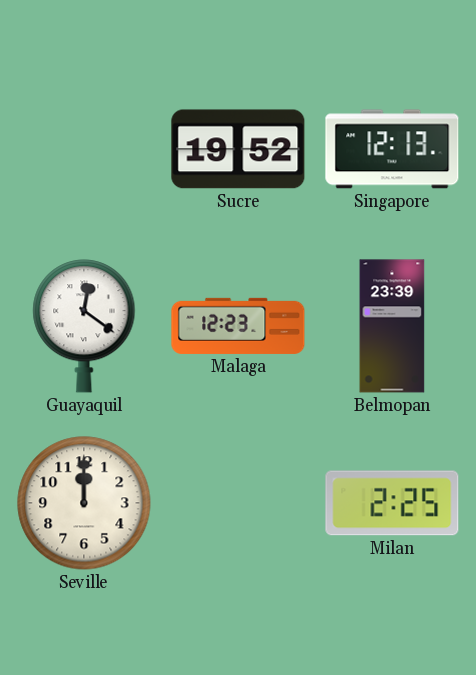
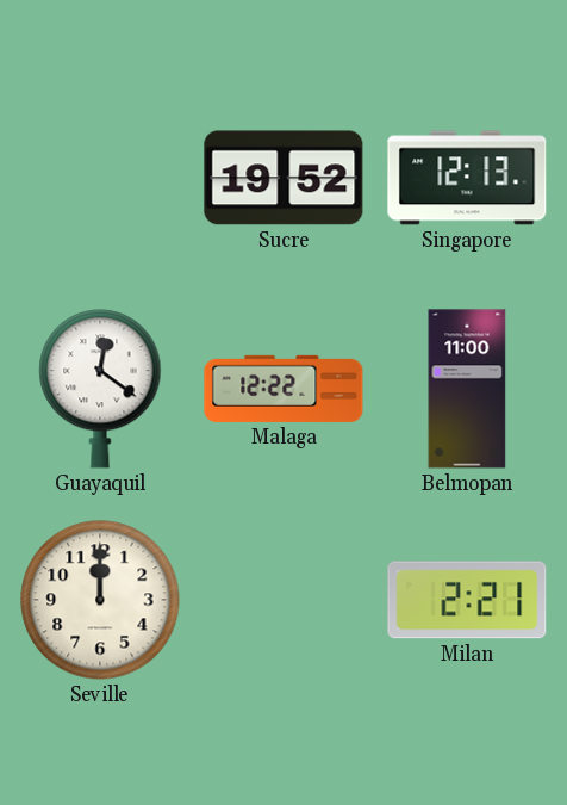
Malaga: 12:23 -> 12:22 (283, 389)
Belmopan: 23:39 -> 11:00 (467, 389)
Milan: 2:25 -> 2:21 (467, 600)
